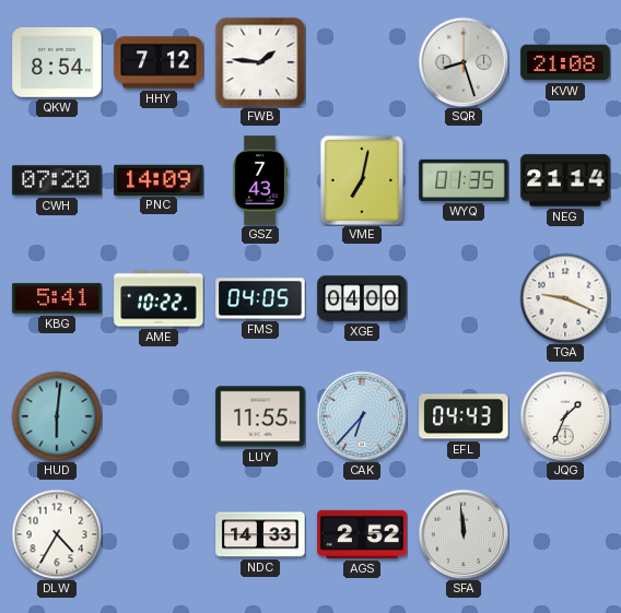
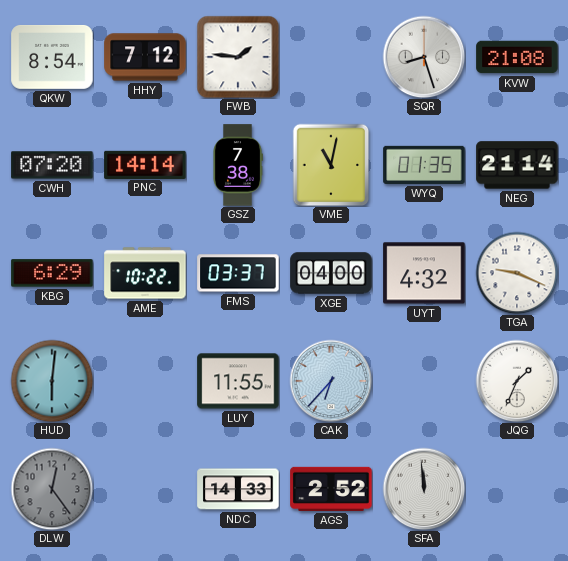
PNC: 14:09 -> 14:14 (145, 164)
GSZ: 7:43 -> 7:38 (238, 165)
VME: 7:02 -> 11:02 (331, 165)
KBG: 5:41 -> 6:29 (52, 273)
FMS: 04:05 -> 03:37 (238, 273)
UYT: none -> 4:32 (424, 273)
EFL: 04:43 -> none (464, 416)
DLW: 4:35 -> 12:24 (52, 489)
DLW dial: white -> grey (52, 489)
